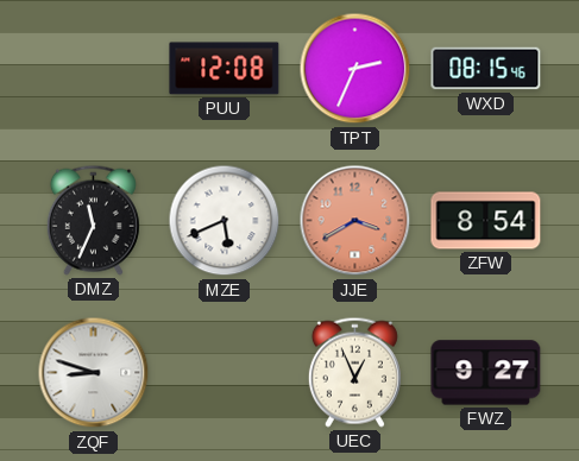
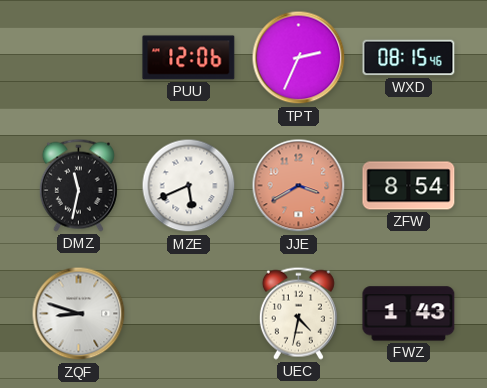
PUU: 12:08 -> 12:06 (189, 58)
DMZ: 11:34 -> 11:32 (78, 185)
UEC: 12:56 -> 4:32 (298, 313)
FWZ: 9:27 -> 1:43 (409, 314)
